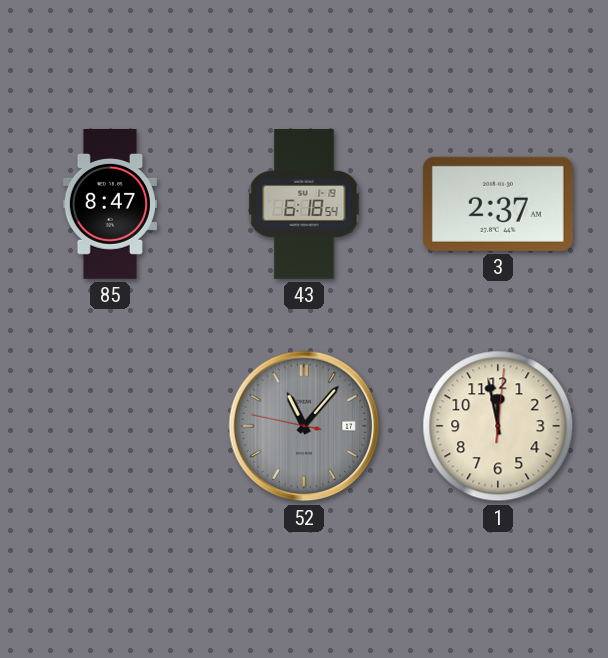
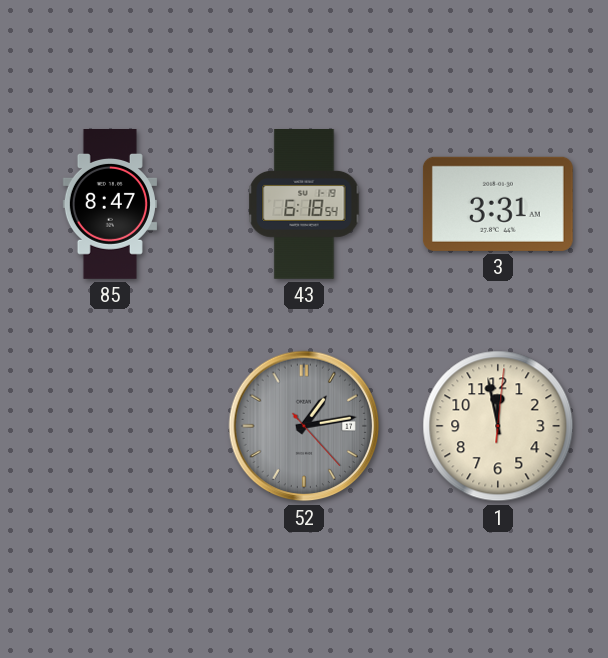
3: 2:37 -> 3:31 (498, 204)
52: 11:06 -> 1:13 (304, 426)
